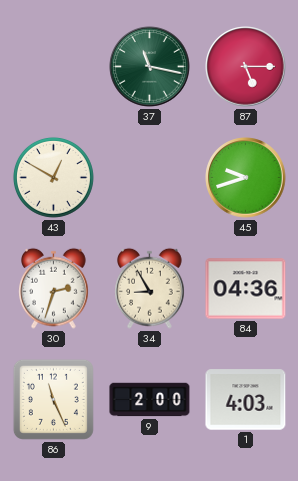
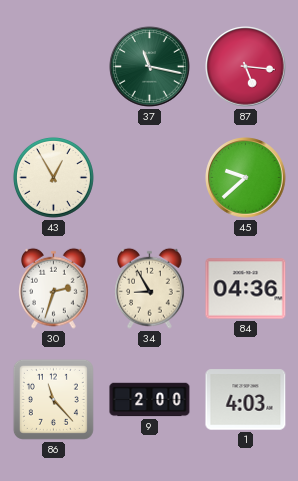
87: 5:15 -> 5:16 (246, 67)
43: 12:50 -> 12:55 (53, 177)
45: 9:42 -> 9:38 (246, 178)
86: 11:26 -> 11:23 (53, 399)
